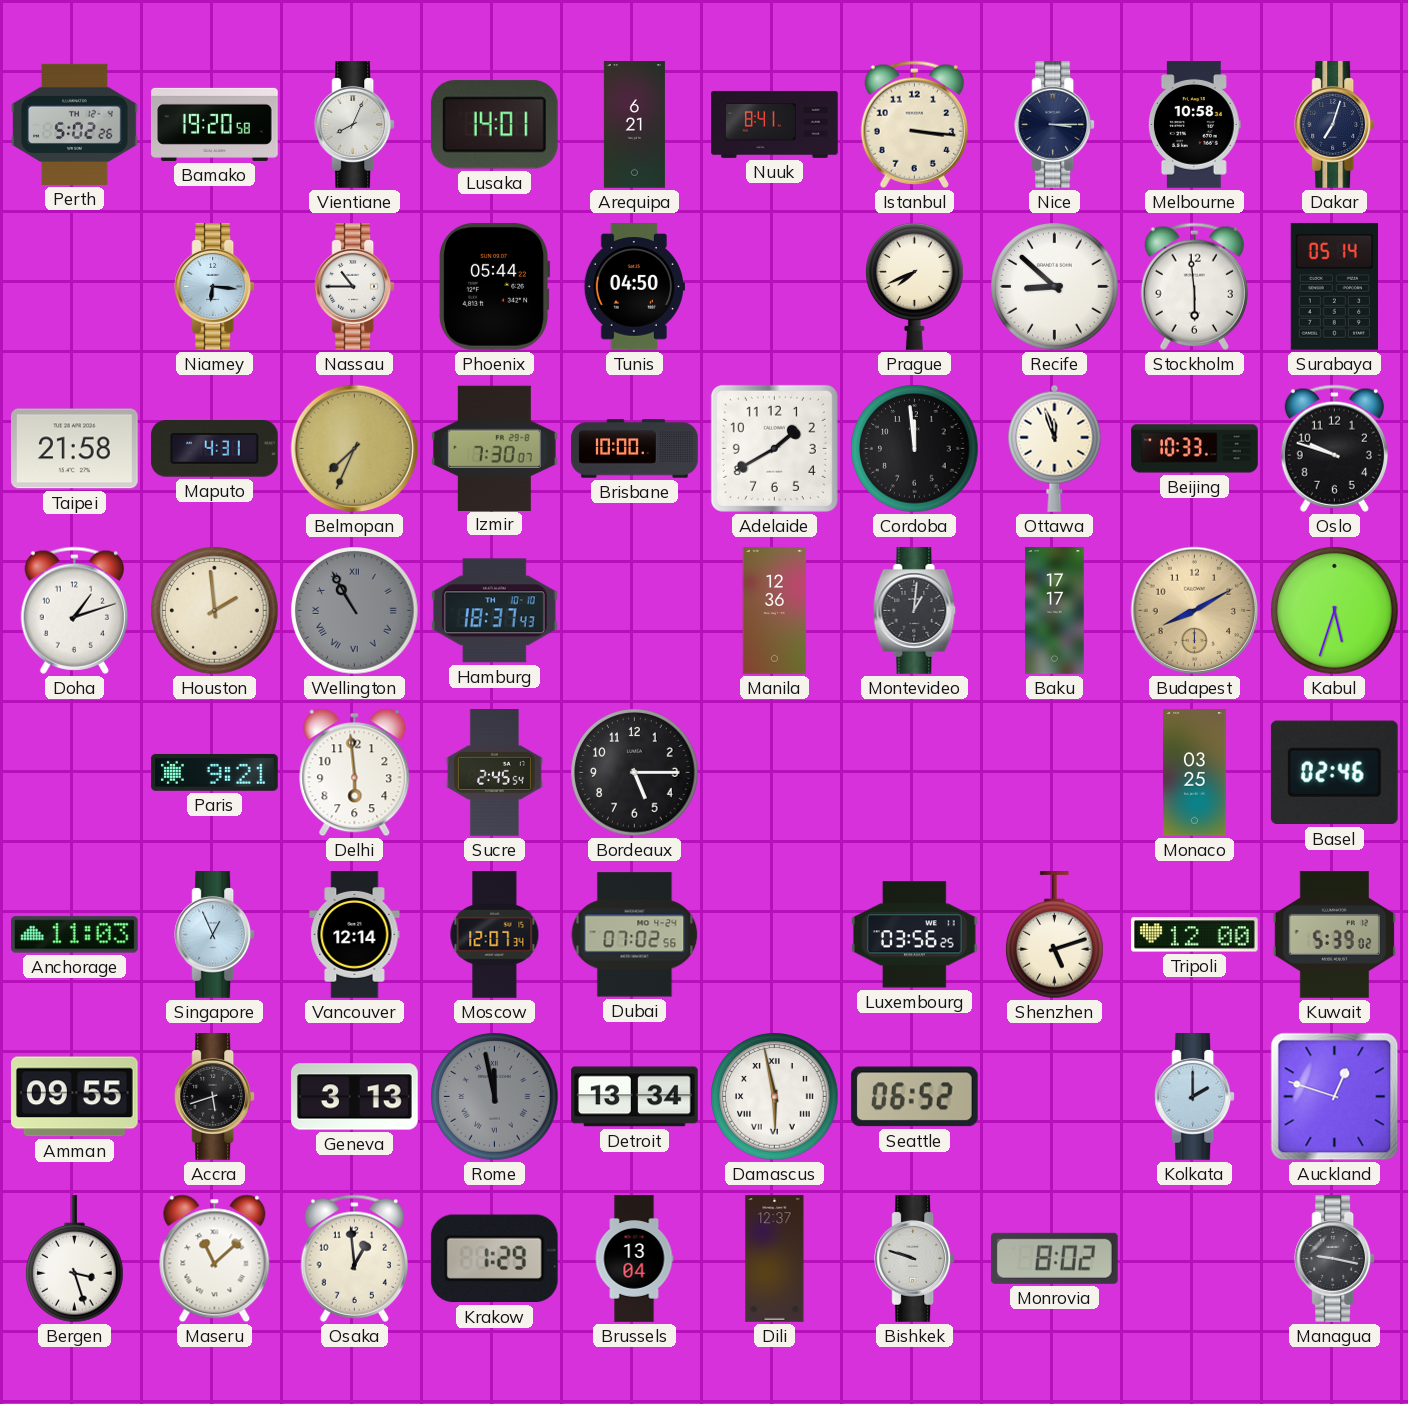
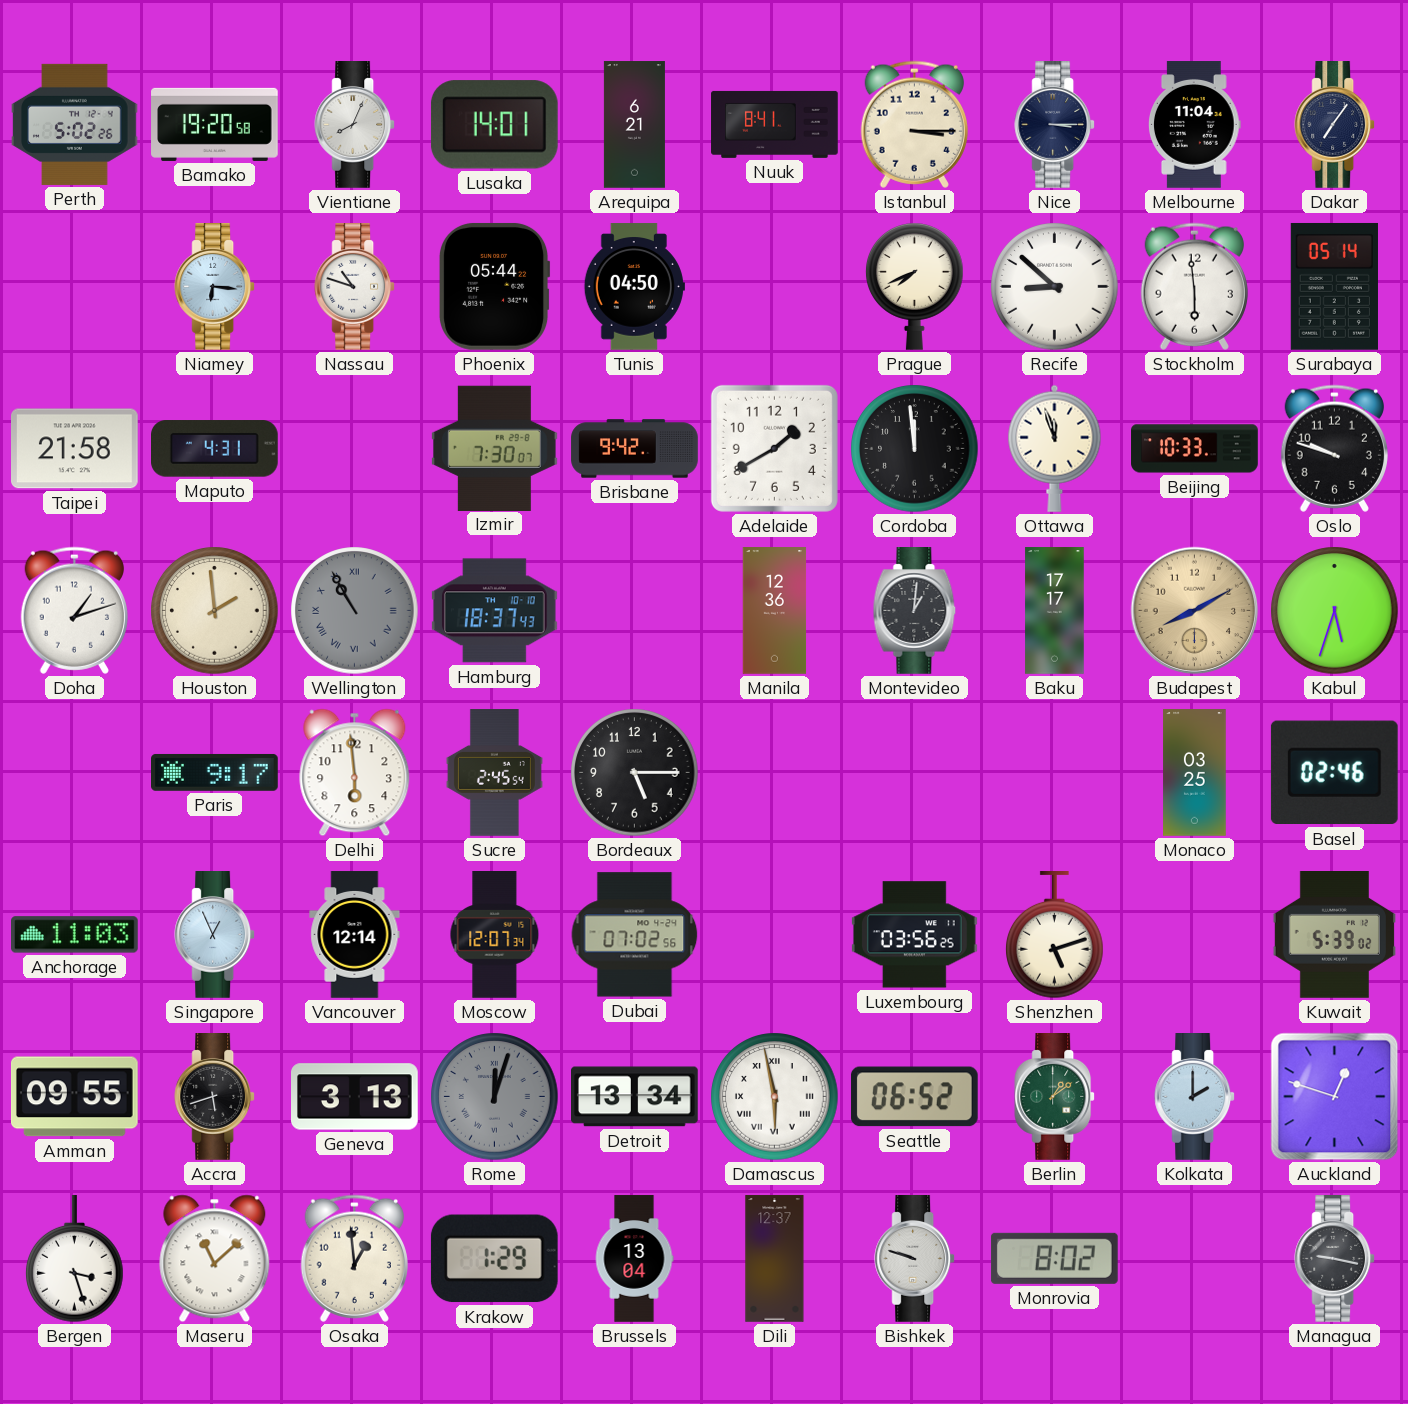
Istanbul: 3:16 -> 3:15 (914, 124)
Melbourne: 10:58 -> 11:04 (1194, 125)
Dakar: 7:03 -> 7:06 (1335, 125)
Nassau: 10:45 -> 10:48 (355, 287)
Belmopan: 7:34 -> none (355, 449)
Brisbane: 10:00 -> 9:42 (635, 449)
Paris: 9:21 -> 9:17 (215, 772)
Tripoli: 12:00 -> none (1195, 935)
Rome: 11:58 -> 12:03 (495, 1097)
Berlin: none -> 1:09 (1055, 1097)
